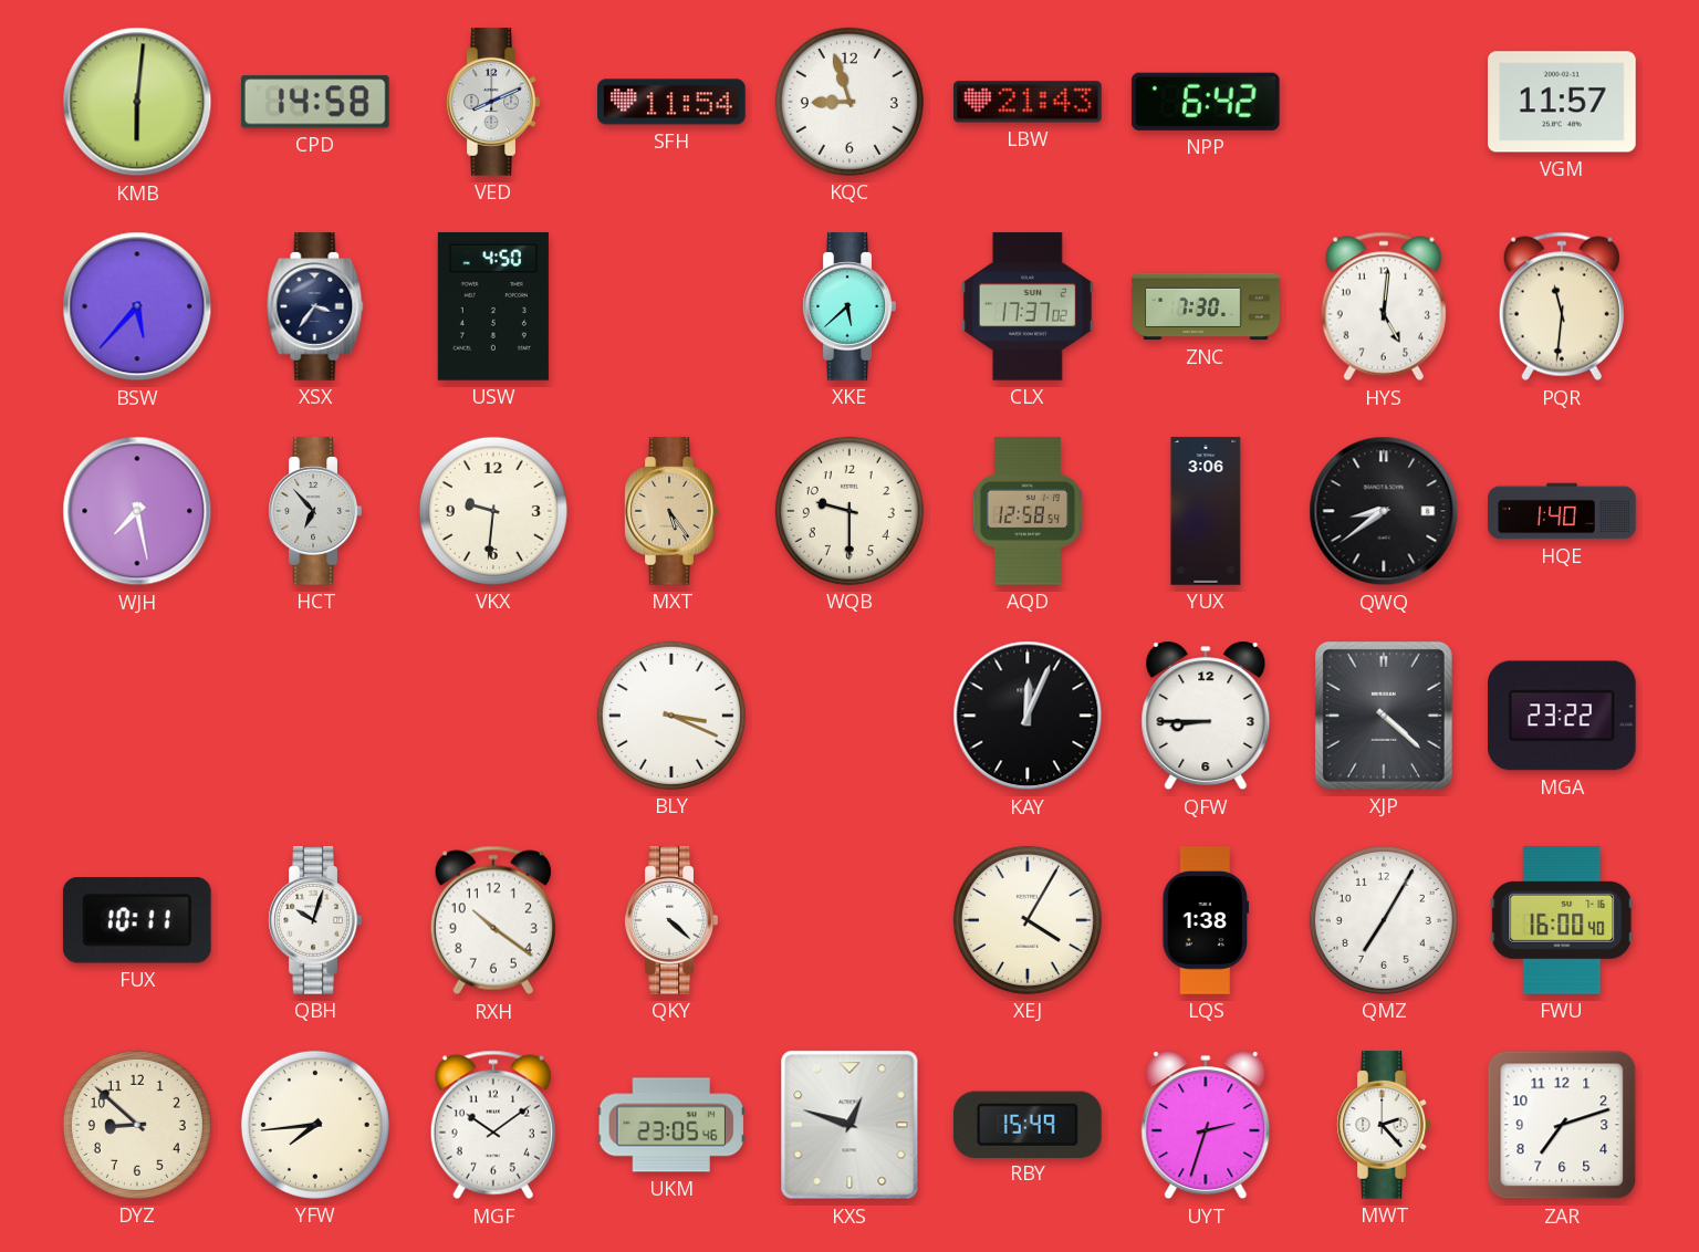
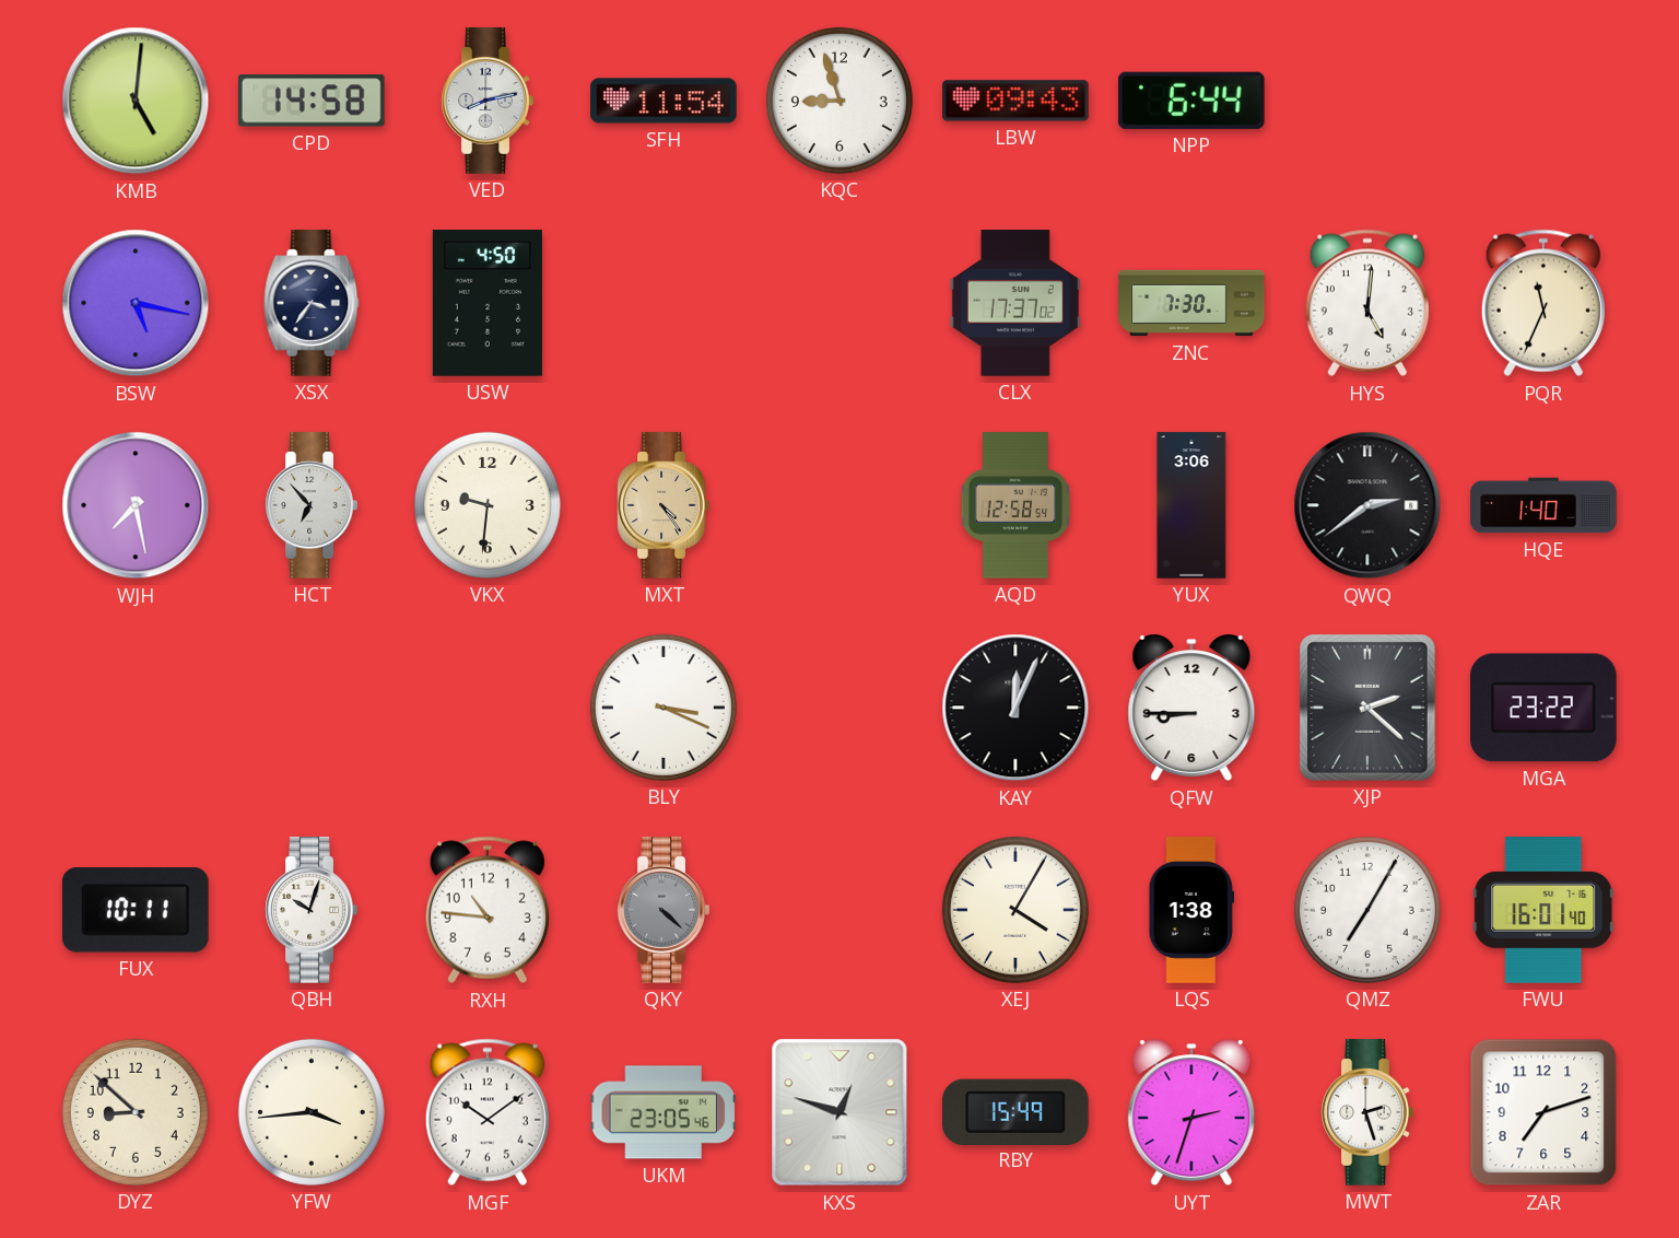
KMB: 6:01 -> 5:01 (136, 101)
VED: 8:11 -> 8:13 (488, 101)
LBW: 21:43 -> 09:43 (1015, 101)
NPP: 6:42 -> 6:44 (1191, 101)
VGM: 11:57 -> none (1563, 102)
BSW: 5:37 -> 5:17 (136, 303)
XKE: 5:38 -> none (849, 306)
PQR: 11:31 -> 11:34 (1543, 303)
MXT: 5:24 -> 4:24 (664, 505)
WQB: 9:30 -> none (849, 511)
QWQ: 8:39 -> 2:39 (1367, 505)
XJP: 4:22 -> 2:22 (1367, 708)
RXH: 10:21 -> 10:46 (488, 910)
QKY dial: white -> grey (664, 910)
FWU: 16:00 -> 16:01 (1543, 911)
YFW: 7:44 -> 3:44 (312, 1112)
MWT: 2:23 -> 2:27 (1367, 1112)
